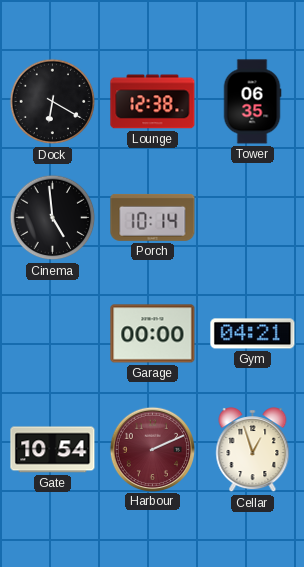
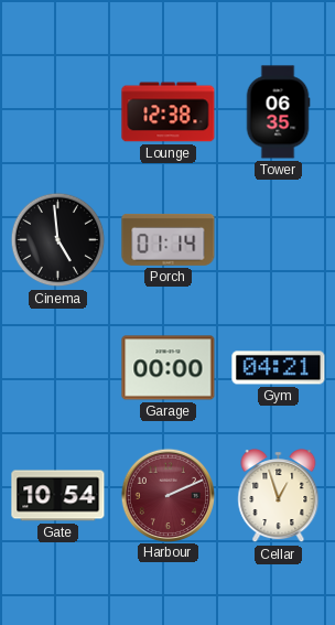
Dock: 6:20 -> none (53, 102)
Porch: 10:14 -> 01:14 (169, 239)
